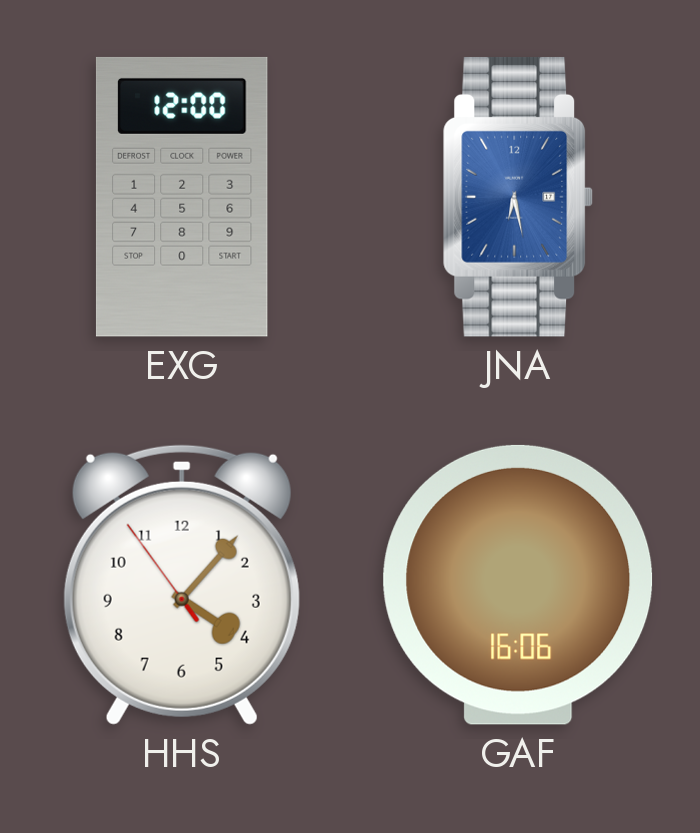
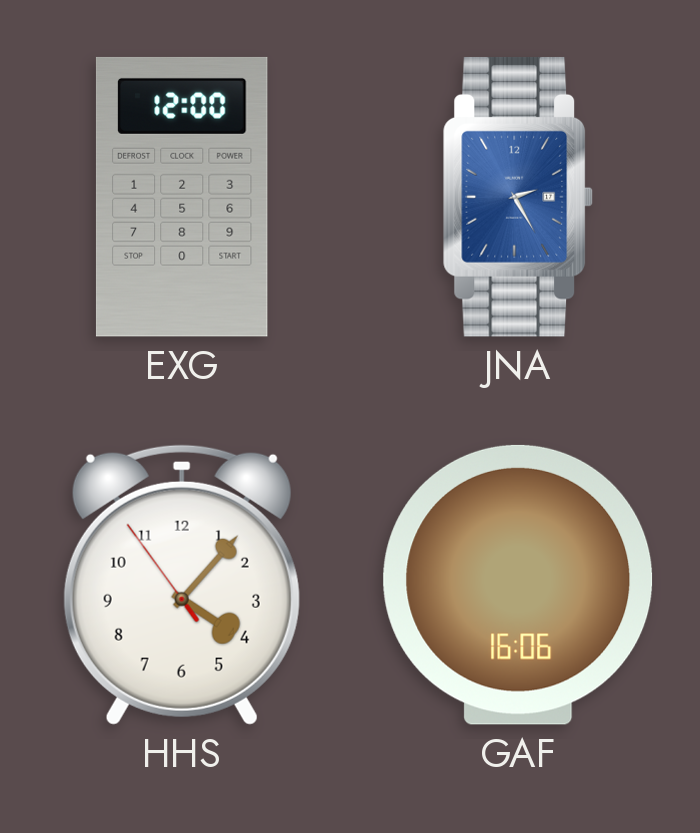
JNA: 6:28 -> 2:25 (518, 197)
